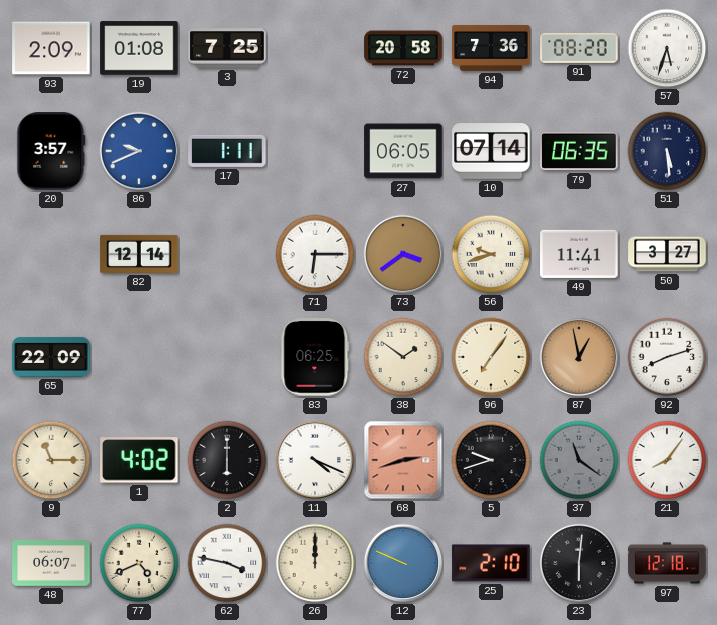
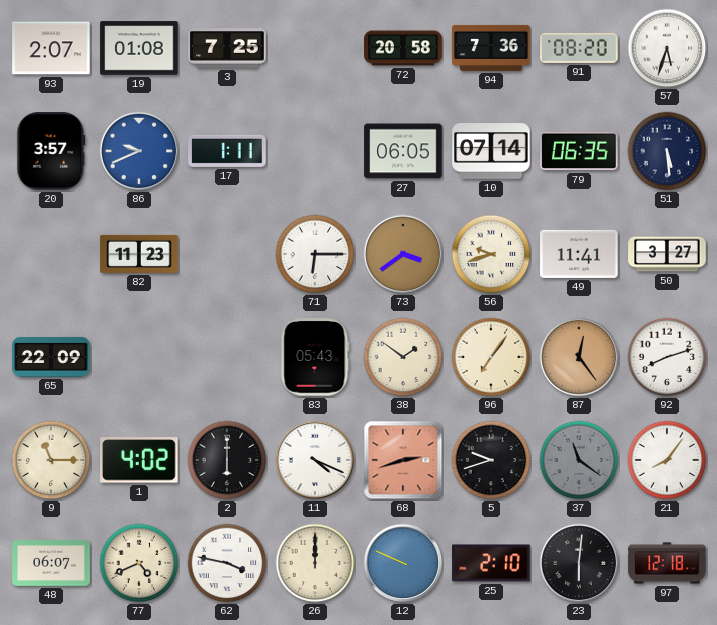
93: 2:09 -> 2:07 (51, 48)
82: 12:14 -> 11:23 (139, 254)
83: 06:25 -> 05:43 (315, 357)
87: 12:58 -> 12:24 (579, 357)
